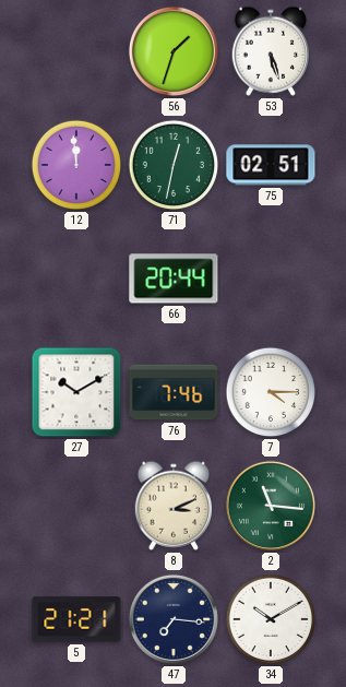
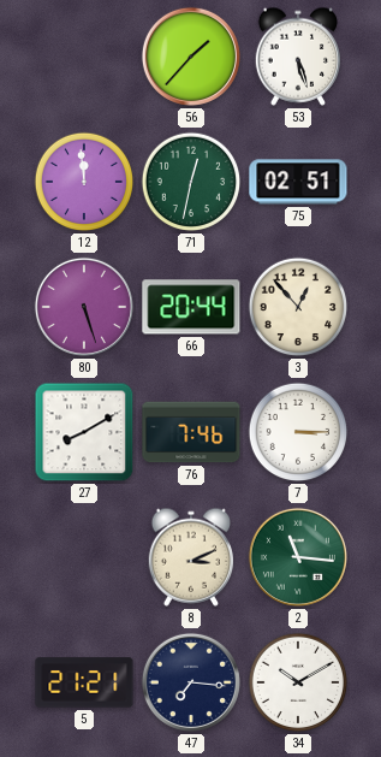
56: 1:33 -> 1:37 (191, 57)
80: none -> 5:27 (84, 307)
3: none -> 12:53 (298, 307)
27: 10:10 -> 8:10 (84, 432)
7: 4:15 -> 3:15 (298, 432)
